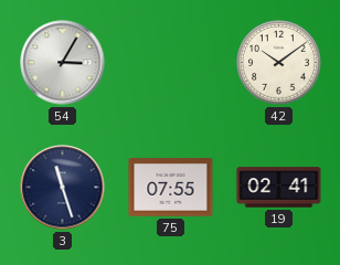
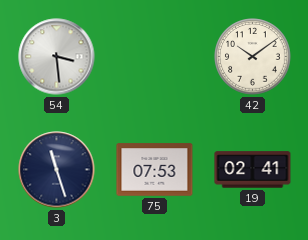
54: 3:05 -> 3:29 (57, 57)
75: 07:55 -> 07:53 (155, 170)
